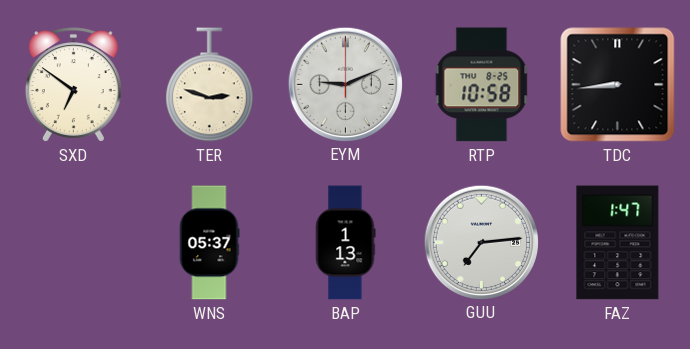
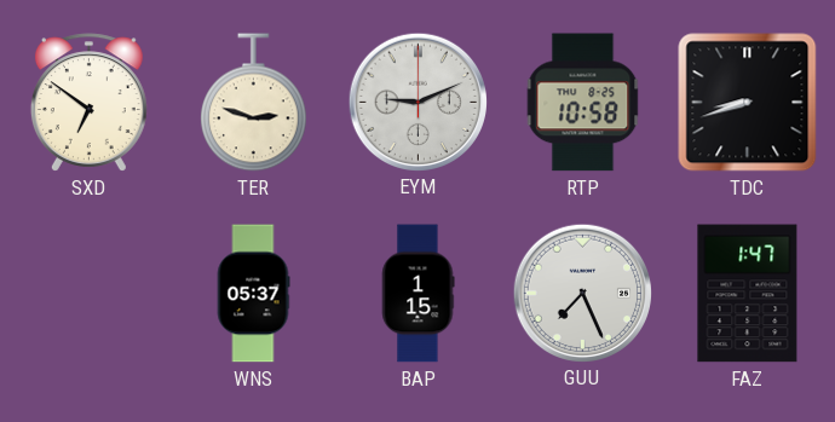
TDC: 8:44 -> 8:42 (748, 103)
BAP: 1:13 -> 1:15 (417, 294)
GUU: 7:14 -> 7:26 (582, 293)
